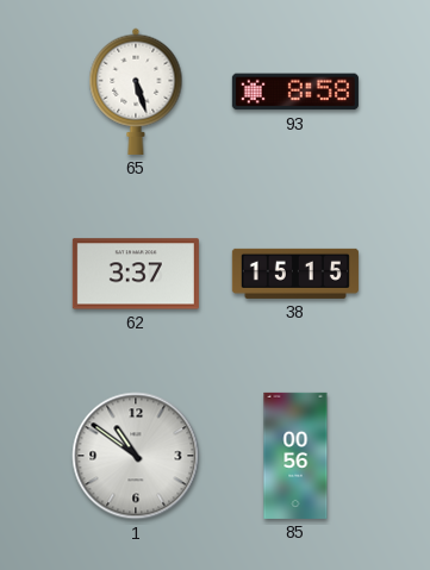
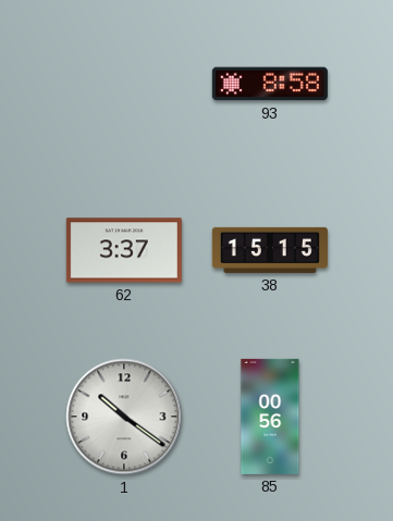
65: 5:27 -> none (136, 92)
1: 10:51 -> 10:21 (124, 417)
